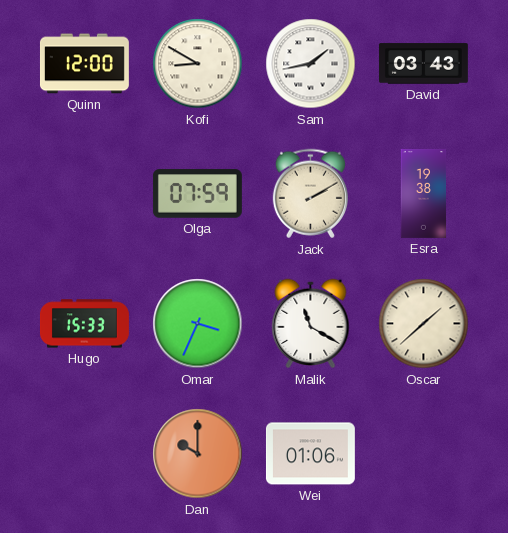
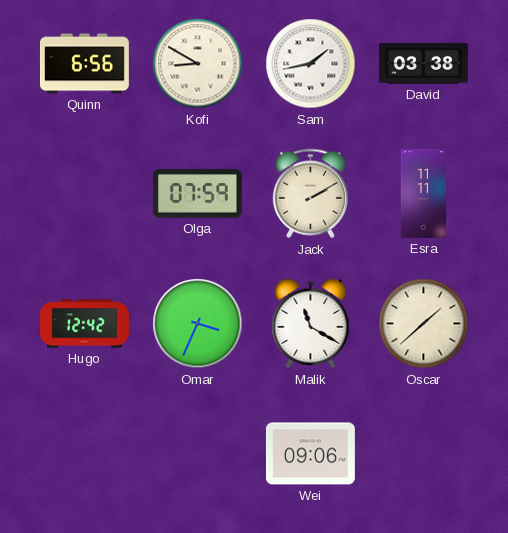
Quinn: 12:00 -> 6:56 (84, 64)
David: 03:43 -> 03:38 (423, 64)
Esra: 19:38 -> 11:11 (424, 193)
Hugo: 15:33 -> 12:42 (84, 324)
Dan: 10:00 -> none (198, 454)
Wei: 01:06 -> 09:06 (310, 454)
